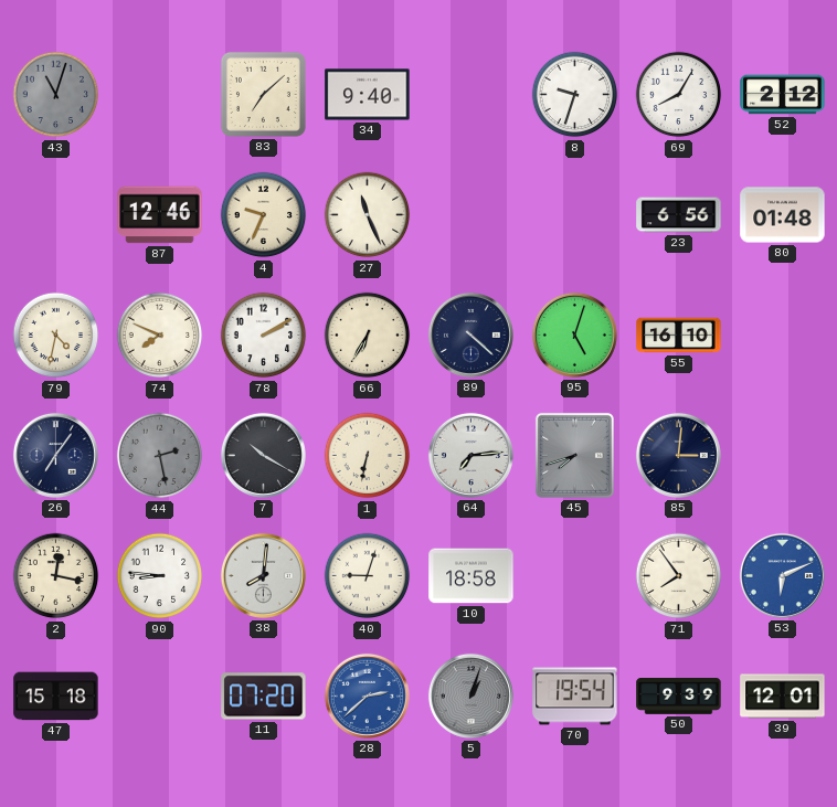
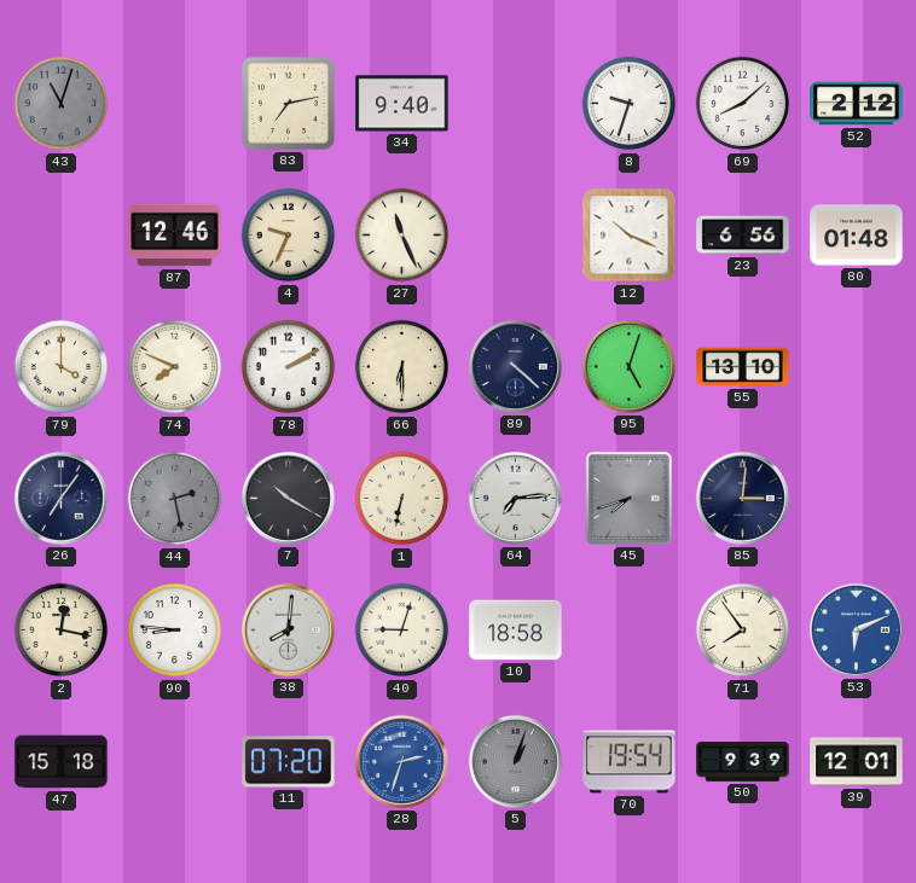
83: 7:08 -> 7:13 (288, 103)
69: 8:05 -> 8:08 (743, 104)
12: none -> 10:19 (630, 236)
79: 4:32 -> 4:00 (62, 367)
66: 6:35 -> 6:30 (402, 367)
55: 16:10 -> 13:10 (743, 367)
28: 2:38 -> 2:33 (401, 761)
